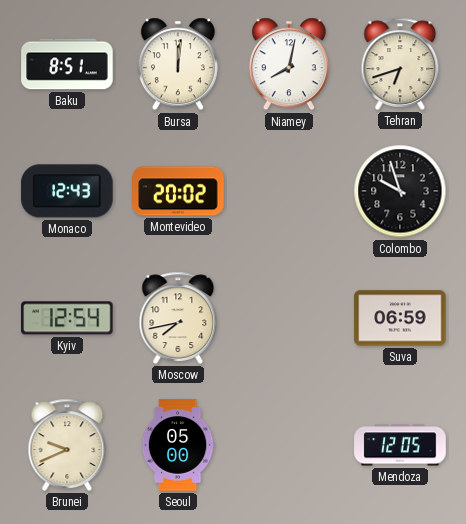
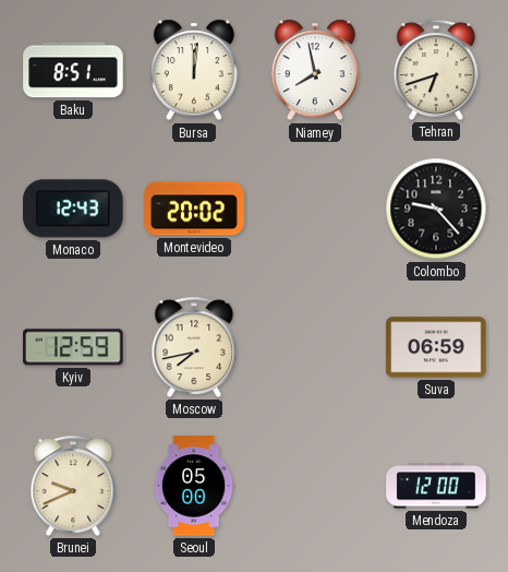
Niamey: 8:02 -> 7:58 (315, 70)
Colombo: 9:57 -> 9:23 (436, 208)
Kyiv: 12:54 -> 12:59 (73, 347)
Mendoza: 12:05 -> 12:00 (436, 486)
